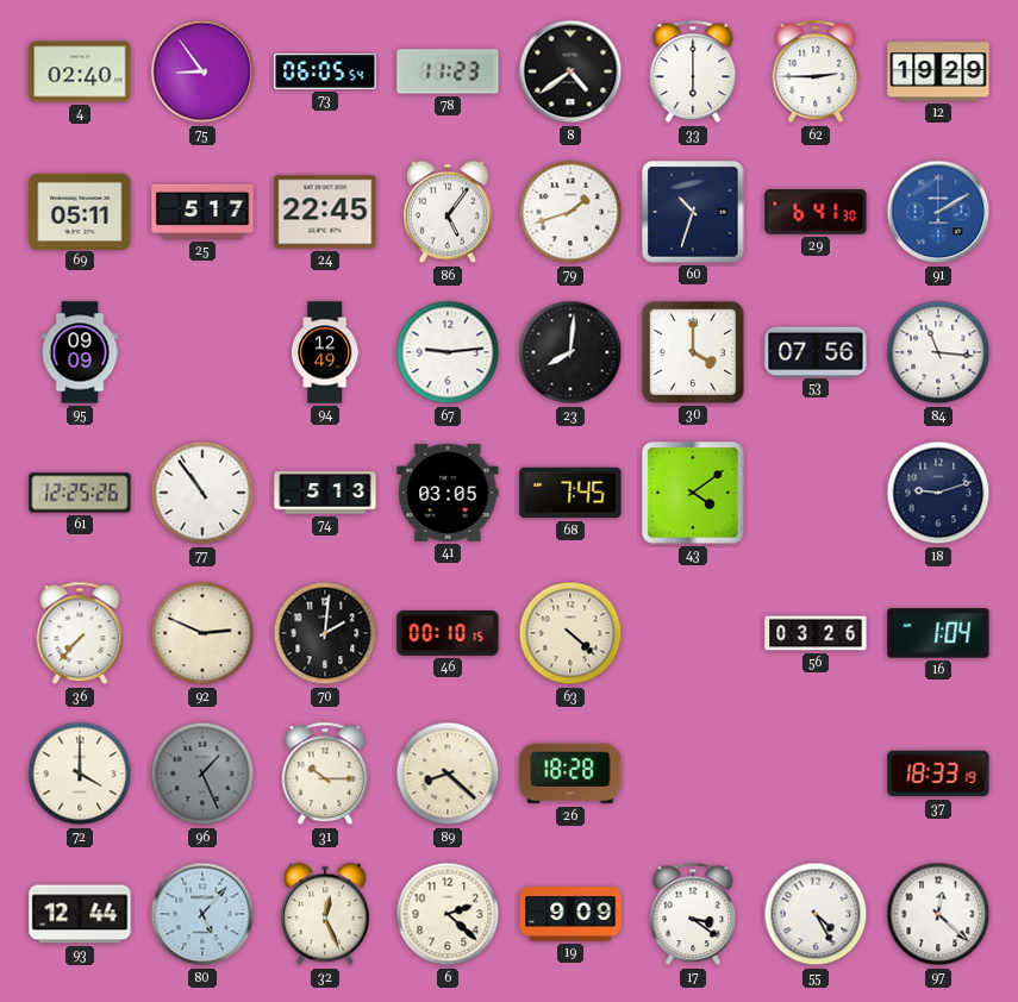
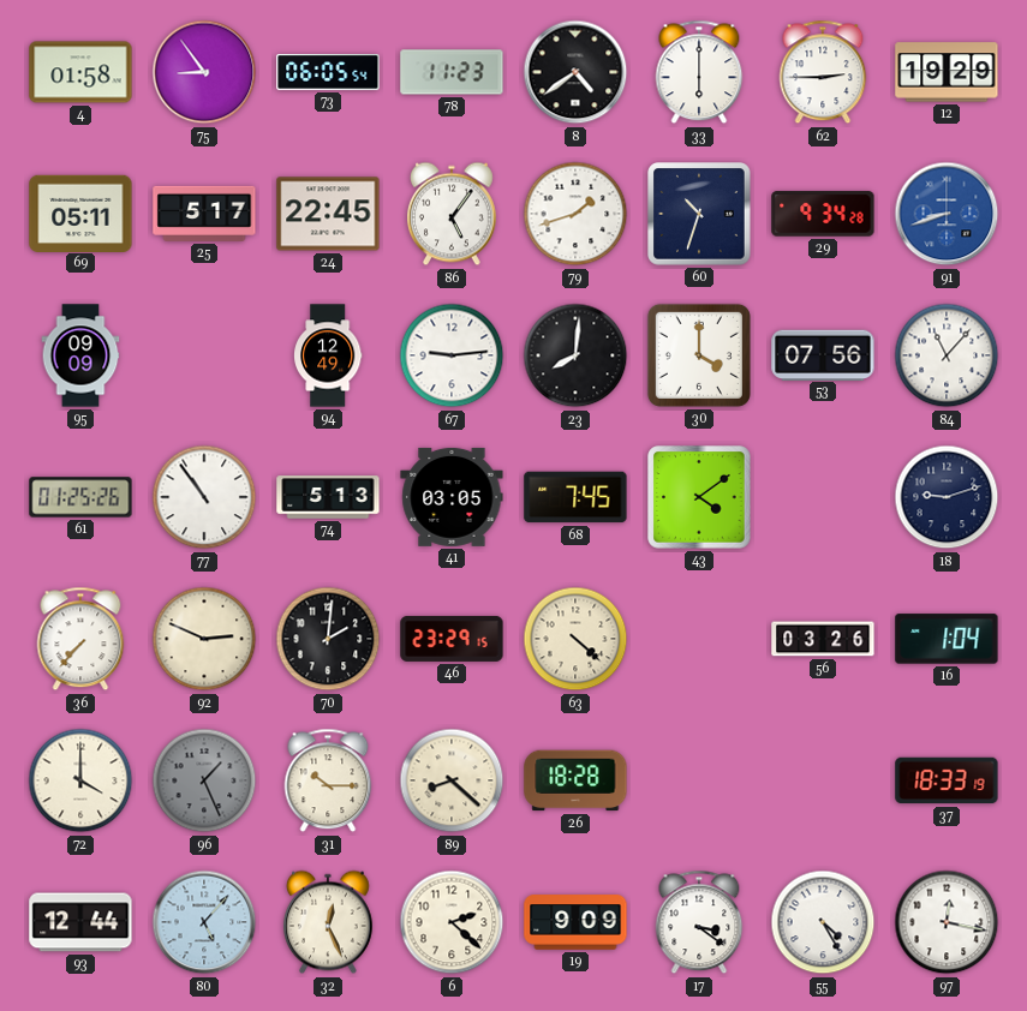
4: 02:40 -> 01:58 (80, 72)
29: 6:41 -> 9:34 (823, 214)
91: 2:10 -> 8:42 (947, 214)
84: 11:16 -> 11:07 (947, 355)
61: 12:25 -> 01:25 (80, 497)
46: 00:10 -> 23:29 (452, 639)
97: 12:22 -> 12:17 (947, 922)
